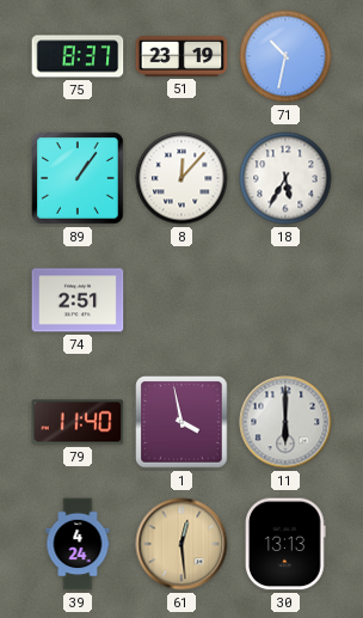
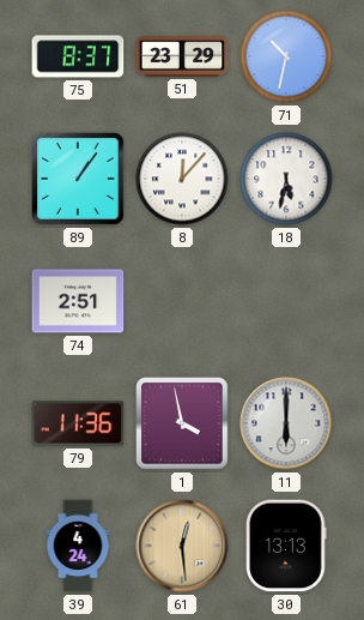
51: 23:19 -> 23:29 (182, 56)
18: 5:35 -> 5:32 (286, 179)
79: 11:40 -> 11:36 (78, 423)
